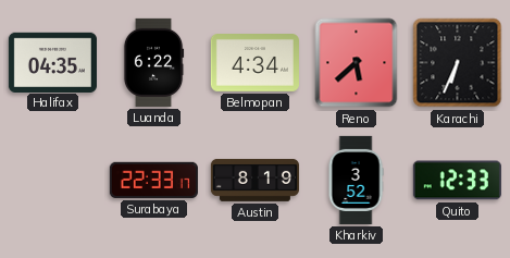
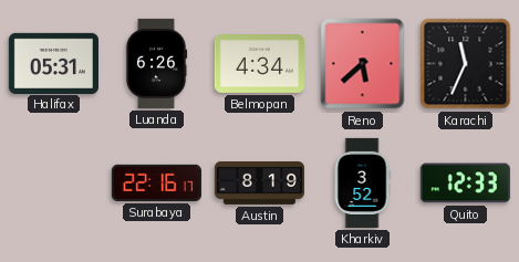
Halifax: 04:35 -> 05:31 (53, 63)
Luanda: 6:22 -> 6:26 (156, 63)
Karachi: 6:34 -> 11:34 (466, 64)
Surabaya: 22:33 -> 22:16 (156, 182)
